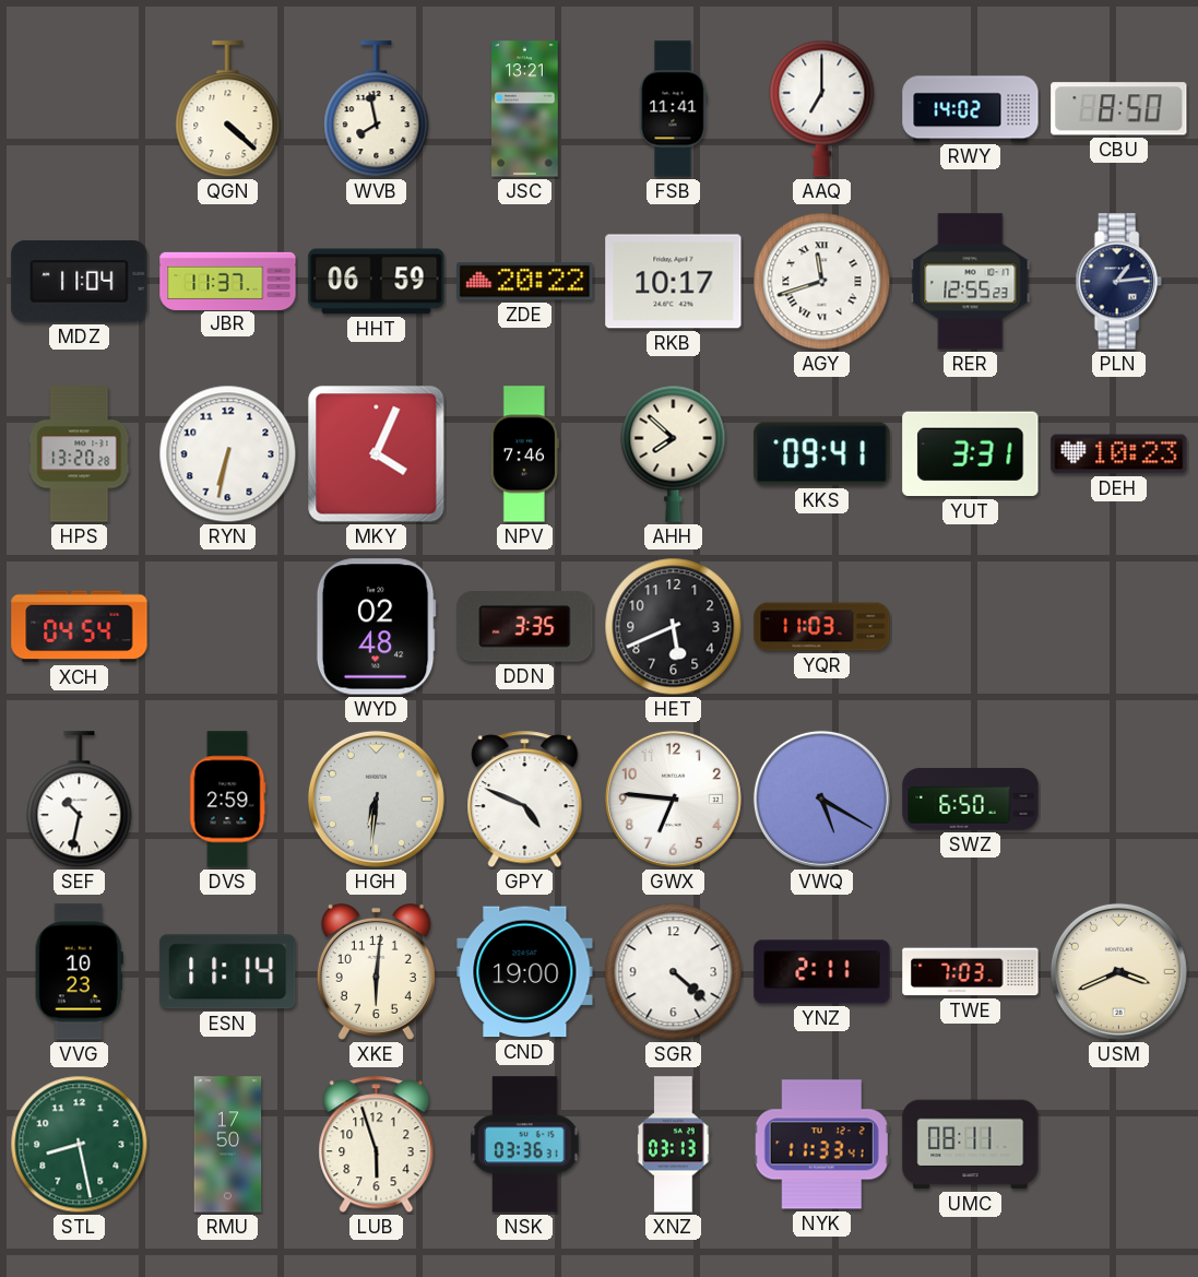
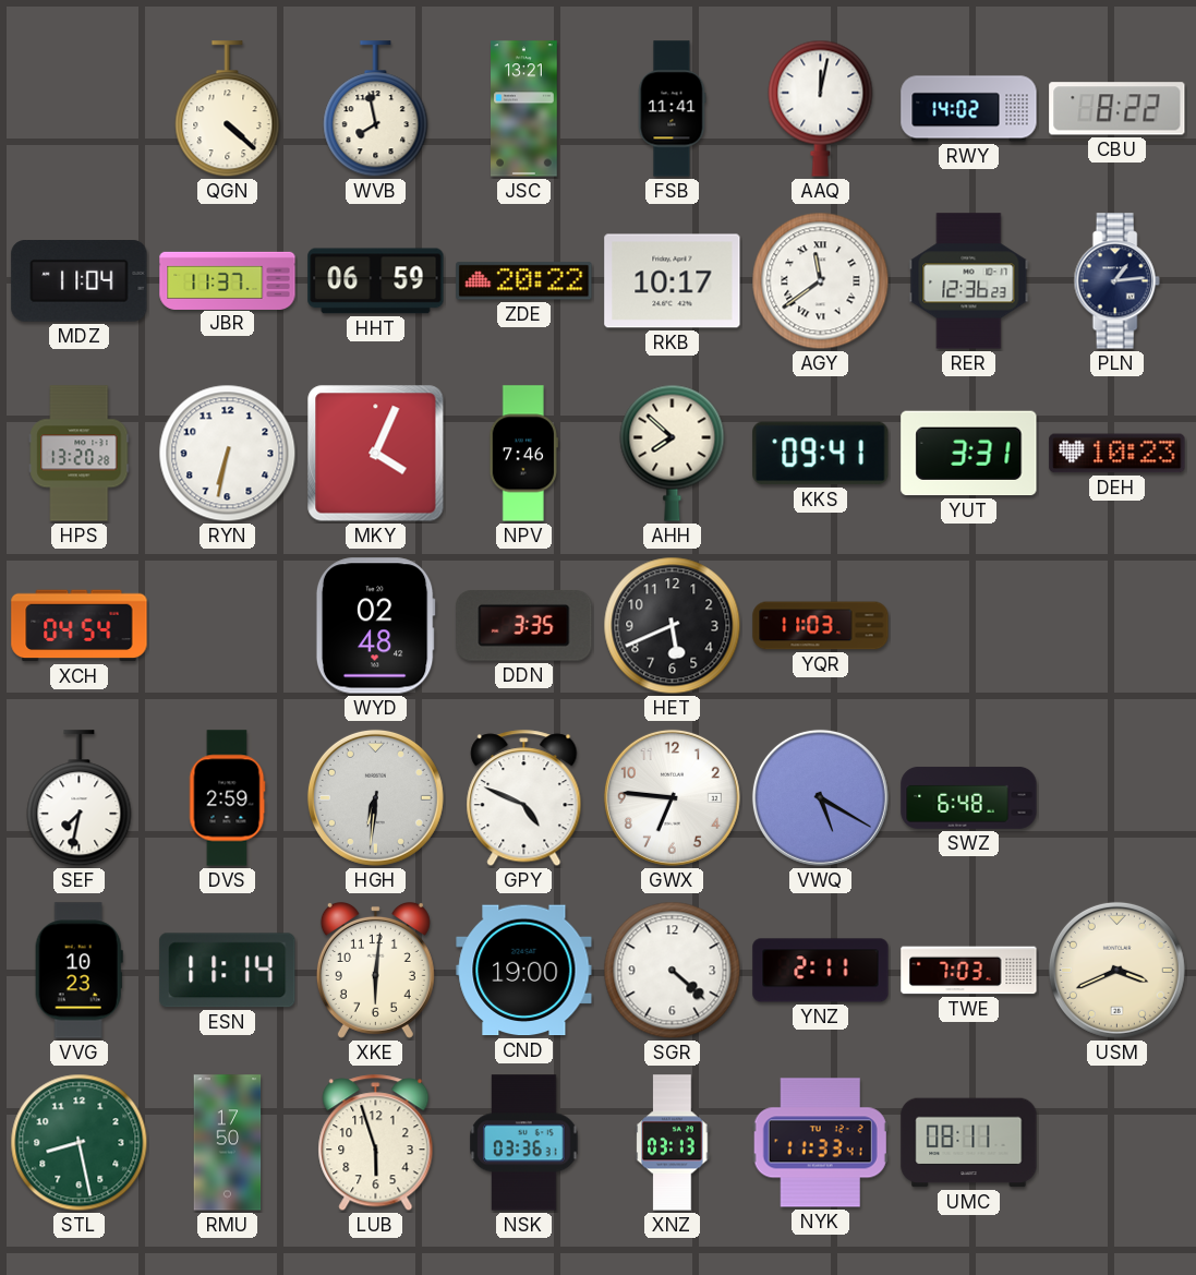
AAQ: 7:00 -> 12:02 (821, 108)
CBU: 8:50 -> 8:22 (1118, 109)
AGY: 11:42 -> 11:39 (821, 281)
RER: 12:55 -> 12:36 (969, 281)
SEF: 10:32 -> 7:32 (80, 798)
SWZ: 6:50 -> 6:48 (969, 798)
